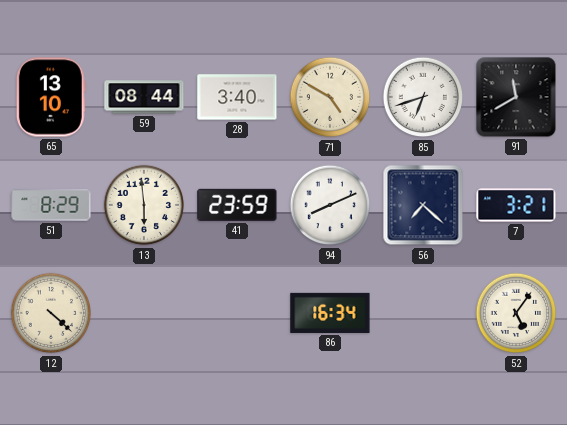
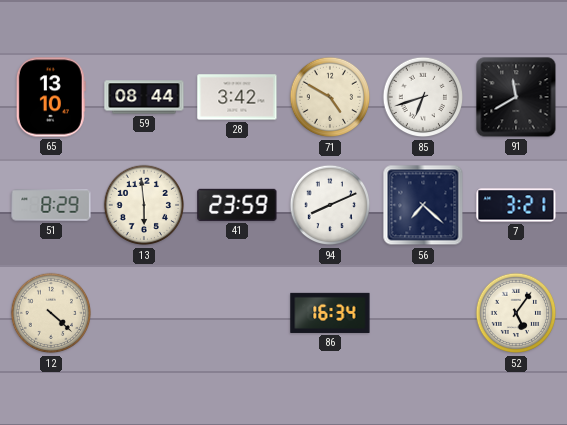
28: 3:40 -> 3:42 (237, 97)
